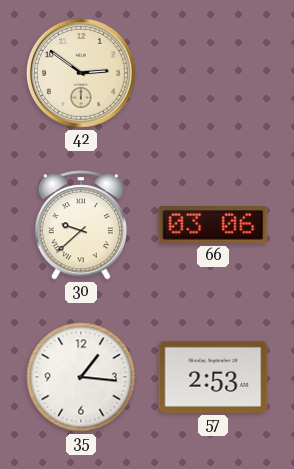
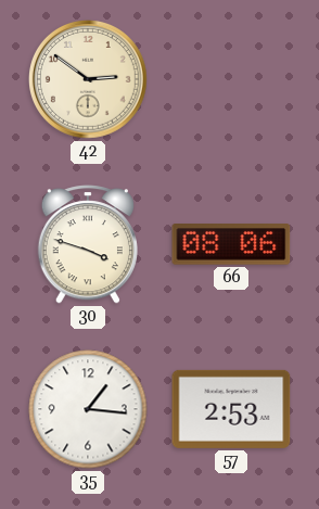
30: 9:38 -> 3:48 (88, 244)
66: 03:06 -> 08:06 (231, 244)
